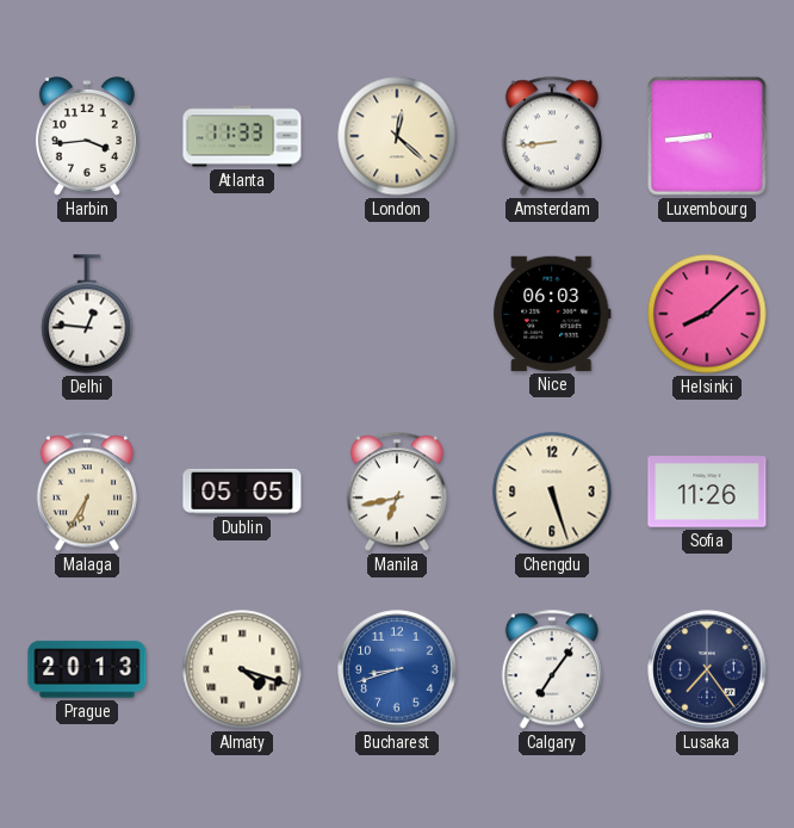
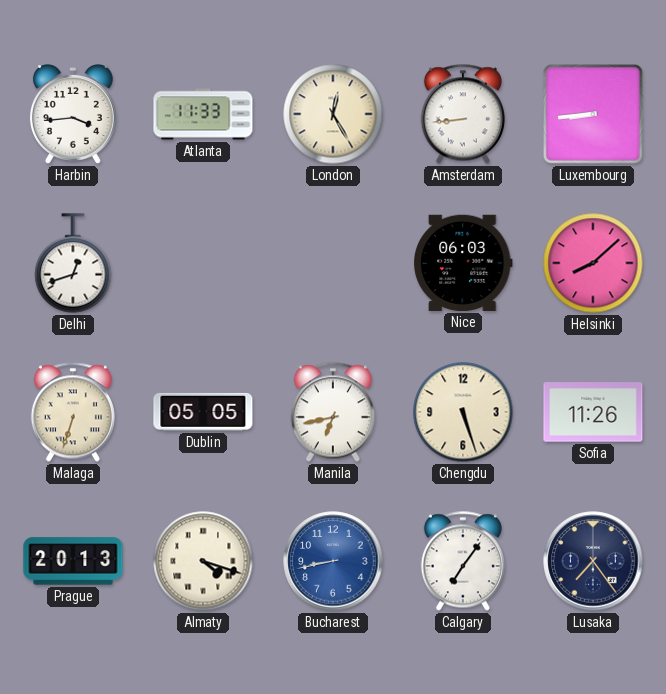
London: 12:22 -> 12:25 (333, 114)
Delhi: 12:46 -> 12:42 (73, 263)
Malaga: 6:35 -> 6:33 (73, 412)
Bucharest: 8:42 -> 8:43 (333, 561)
